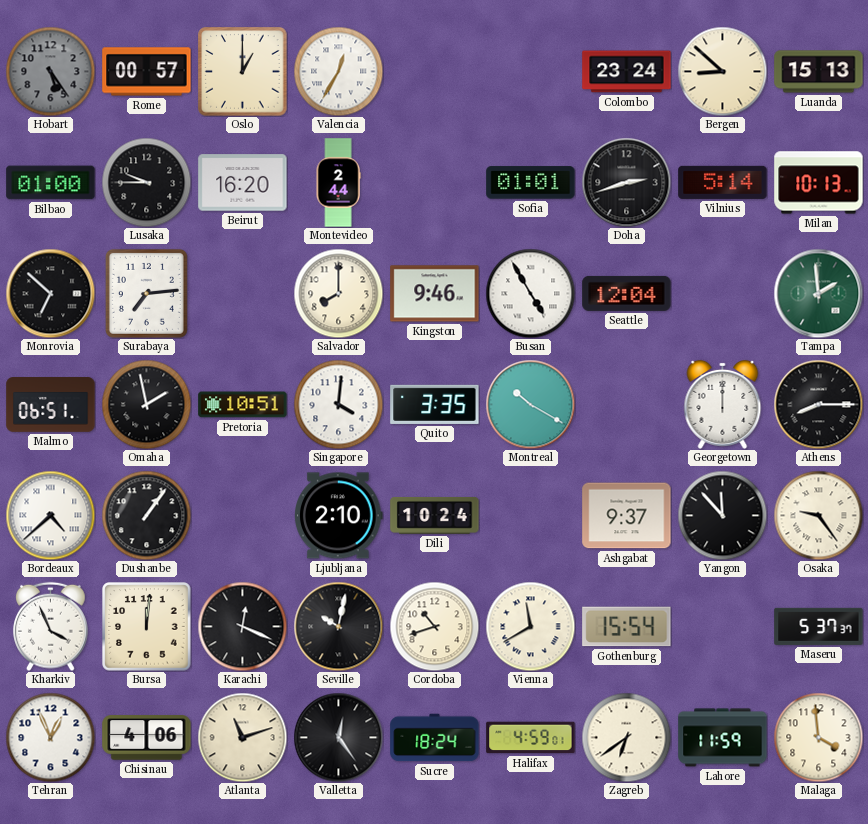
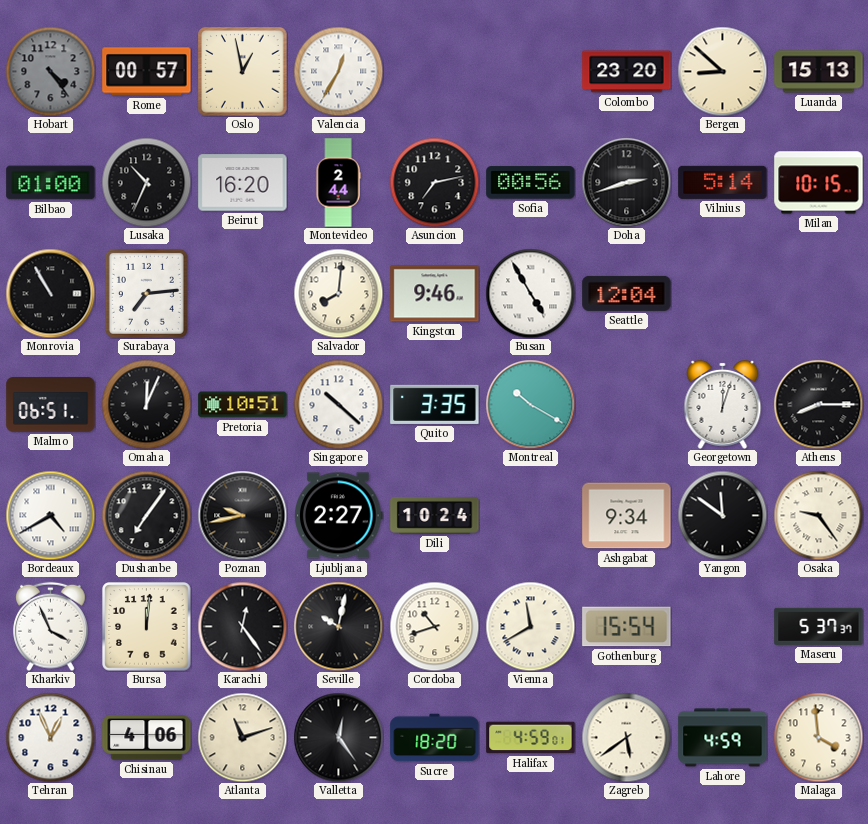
Hobart: 5:24 -> 4:24 (50, 71)
Oslo: 1:00 -> 12:58 (243, 72)
Colombo: 23:24 -> 23:20 (627, 72)
Lusaka: 9:45 -> 10:34 (146, 182)
Asuncion: none -> 7:13 (434, 182)
Sofia: 01:01 -> 00:56 (531, 183)
Milan: 10:13 -> 10:15 (819, 183)
Monrovia: 6:52 -> 10:55 (50, 293)
Salvador: 8:00 -> 8:01 (338, 293)
Tampa: 1:59 -> none (818, 293)
Omaha: 1:58 -> 12:04 (146, 404)
Singapore: 4:01 -> 10:22 (338, 404)
Georgetown: 12:00 -> 12:03 (723, 404)
Bordeaux: 4:38 -> 4:40 (50, 515)
Dushanbe: 1:06 -> 7:06 (146, 515)
Poznan: none -> 9:43 (242, 515)
Ljubljana: 2:10 -> 2:27 (339, 516)
Ashgabat: 9:37 -> 9:34 (627, 516)
Yangon: 11:53 -> 11:51 (722, 515)
Karachi: 12:19 -> 12:24 (242, 626)
Sucre: 18:24 -> 18:20 (435, 738)
Zagreb: 6:39 -> 5:39 (626, 737)
Lahore: 11:59 -> 4:59 (723, 738)
